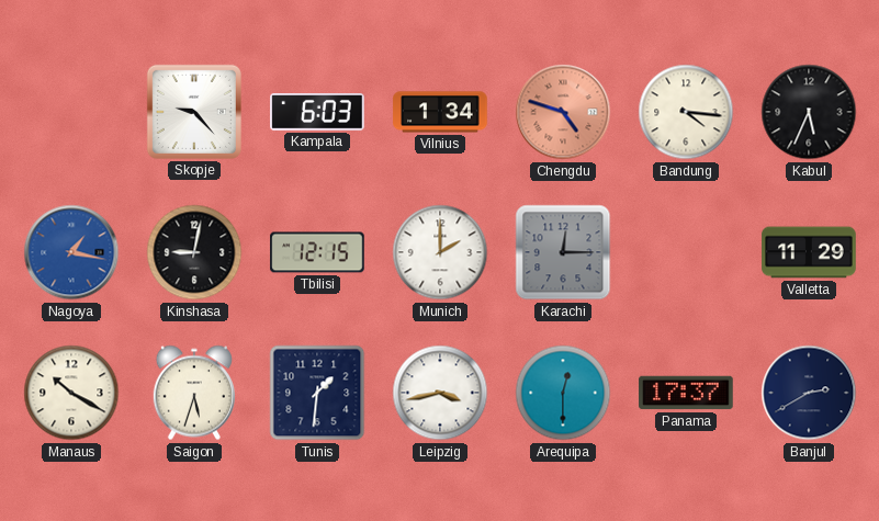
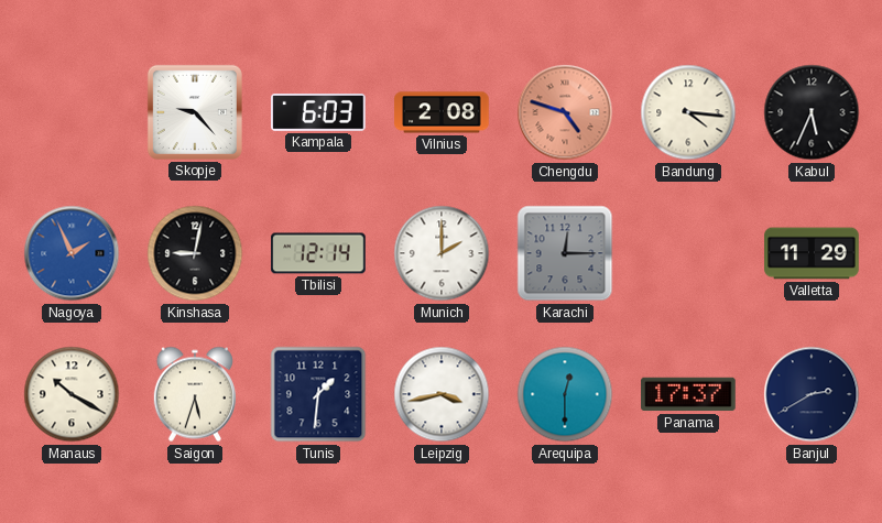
Vilnius: 1:34 -> 2:08 (442, 112)
Nagoya: 1:17 -> 1:56 (72, 253)
Tbilisi: 12:15 -> 12:14 (318, 253)
